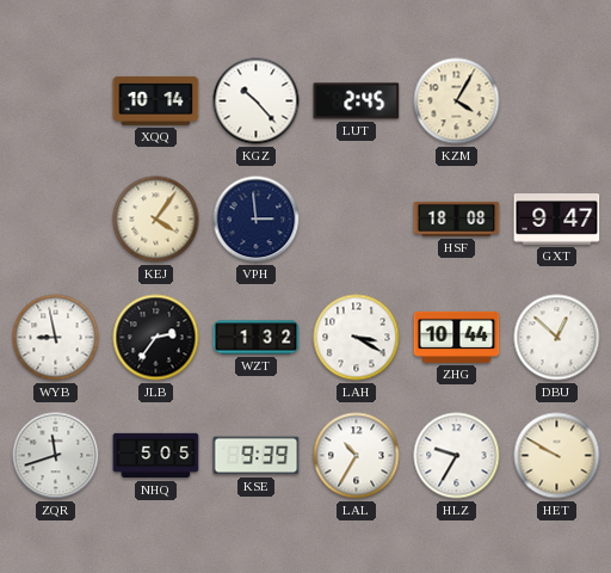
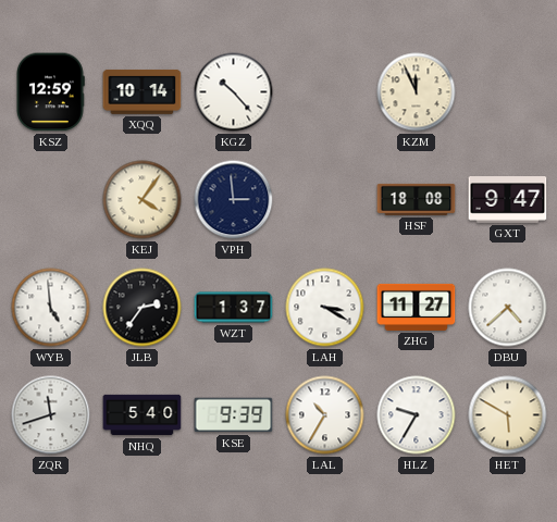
KSZ: none -> 12:59 (50, 92)
LUT: 2:45 -> none (357, 101)
KZM: 4:05 -> 11:56 (417, 92)
WYB: 8:58 -> 4:59 (51, 308)
WZT: 1:32 -> 1:37 (234, 308)
ZHG: 10:44 -> 11:27 (417, 307)
DBU: 12:52 -> 4:38 (508, 308)
NHQ: 5:05 -> 5:40 (143, 415)
HET: 9:50 -> 5:50 (508, 415)
